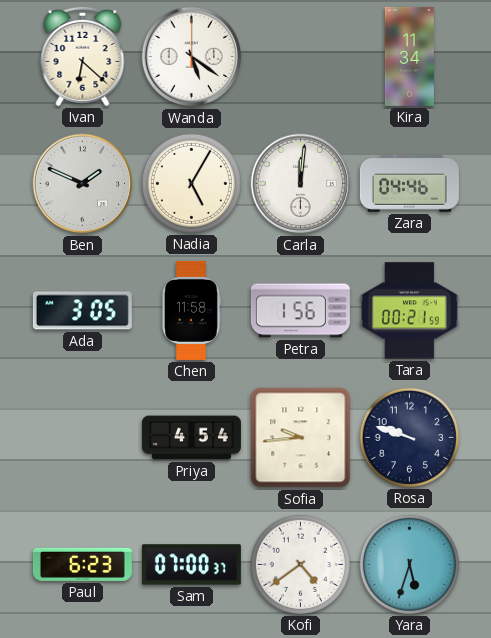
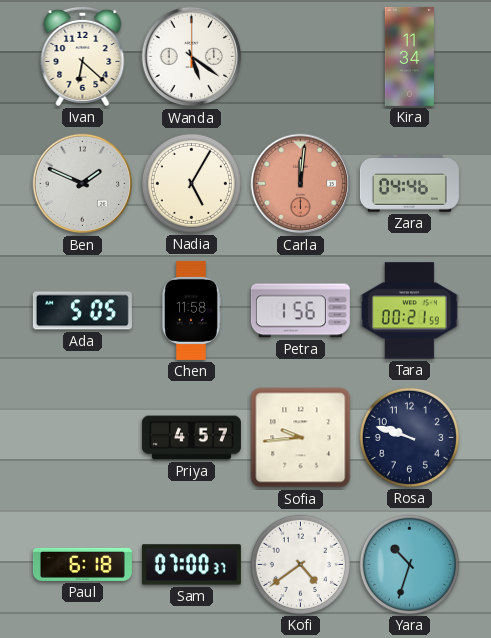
Carla dial: white -> salmon (301, 184)
Ada: 3:05 -> 5:05 (82, 311)
Priya: 4:54 -> 4:57 (191, 438)
Paul: 6:23 -> 6:18 (82, 564)
Yara: 5:33 -> 10:33 (409, 564)
